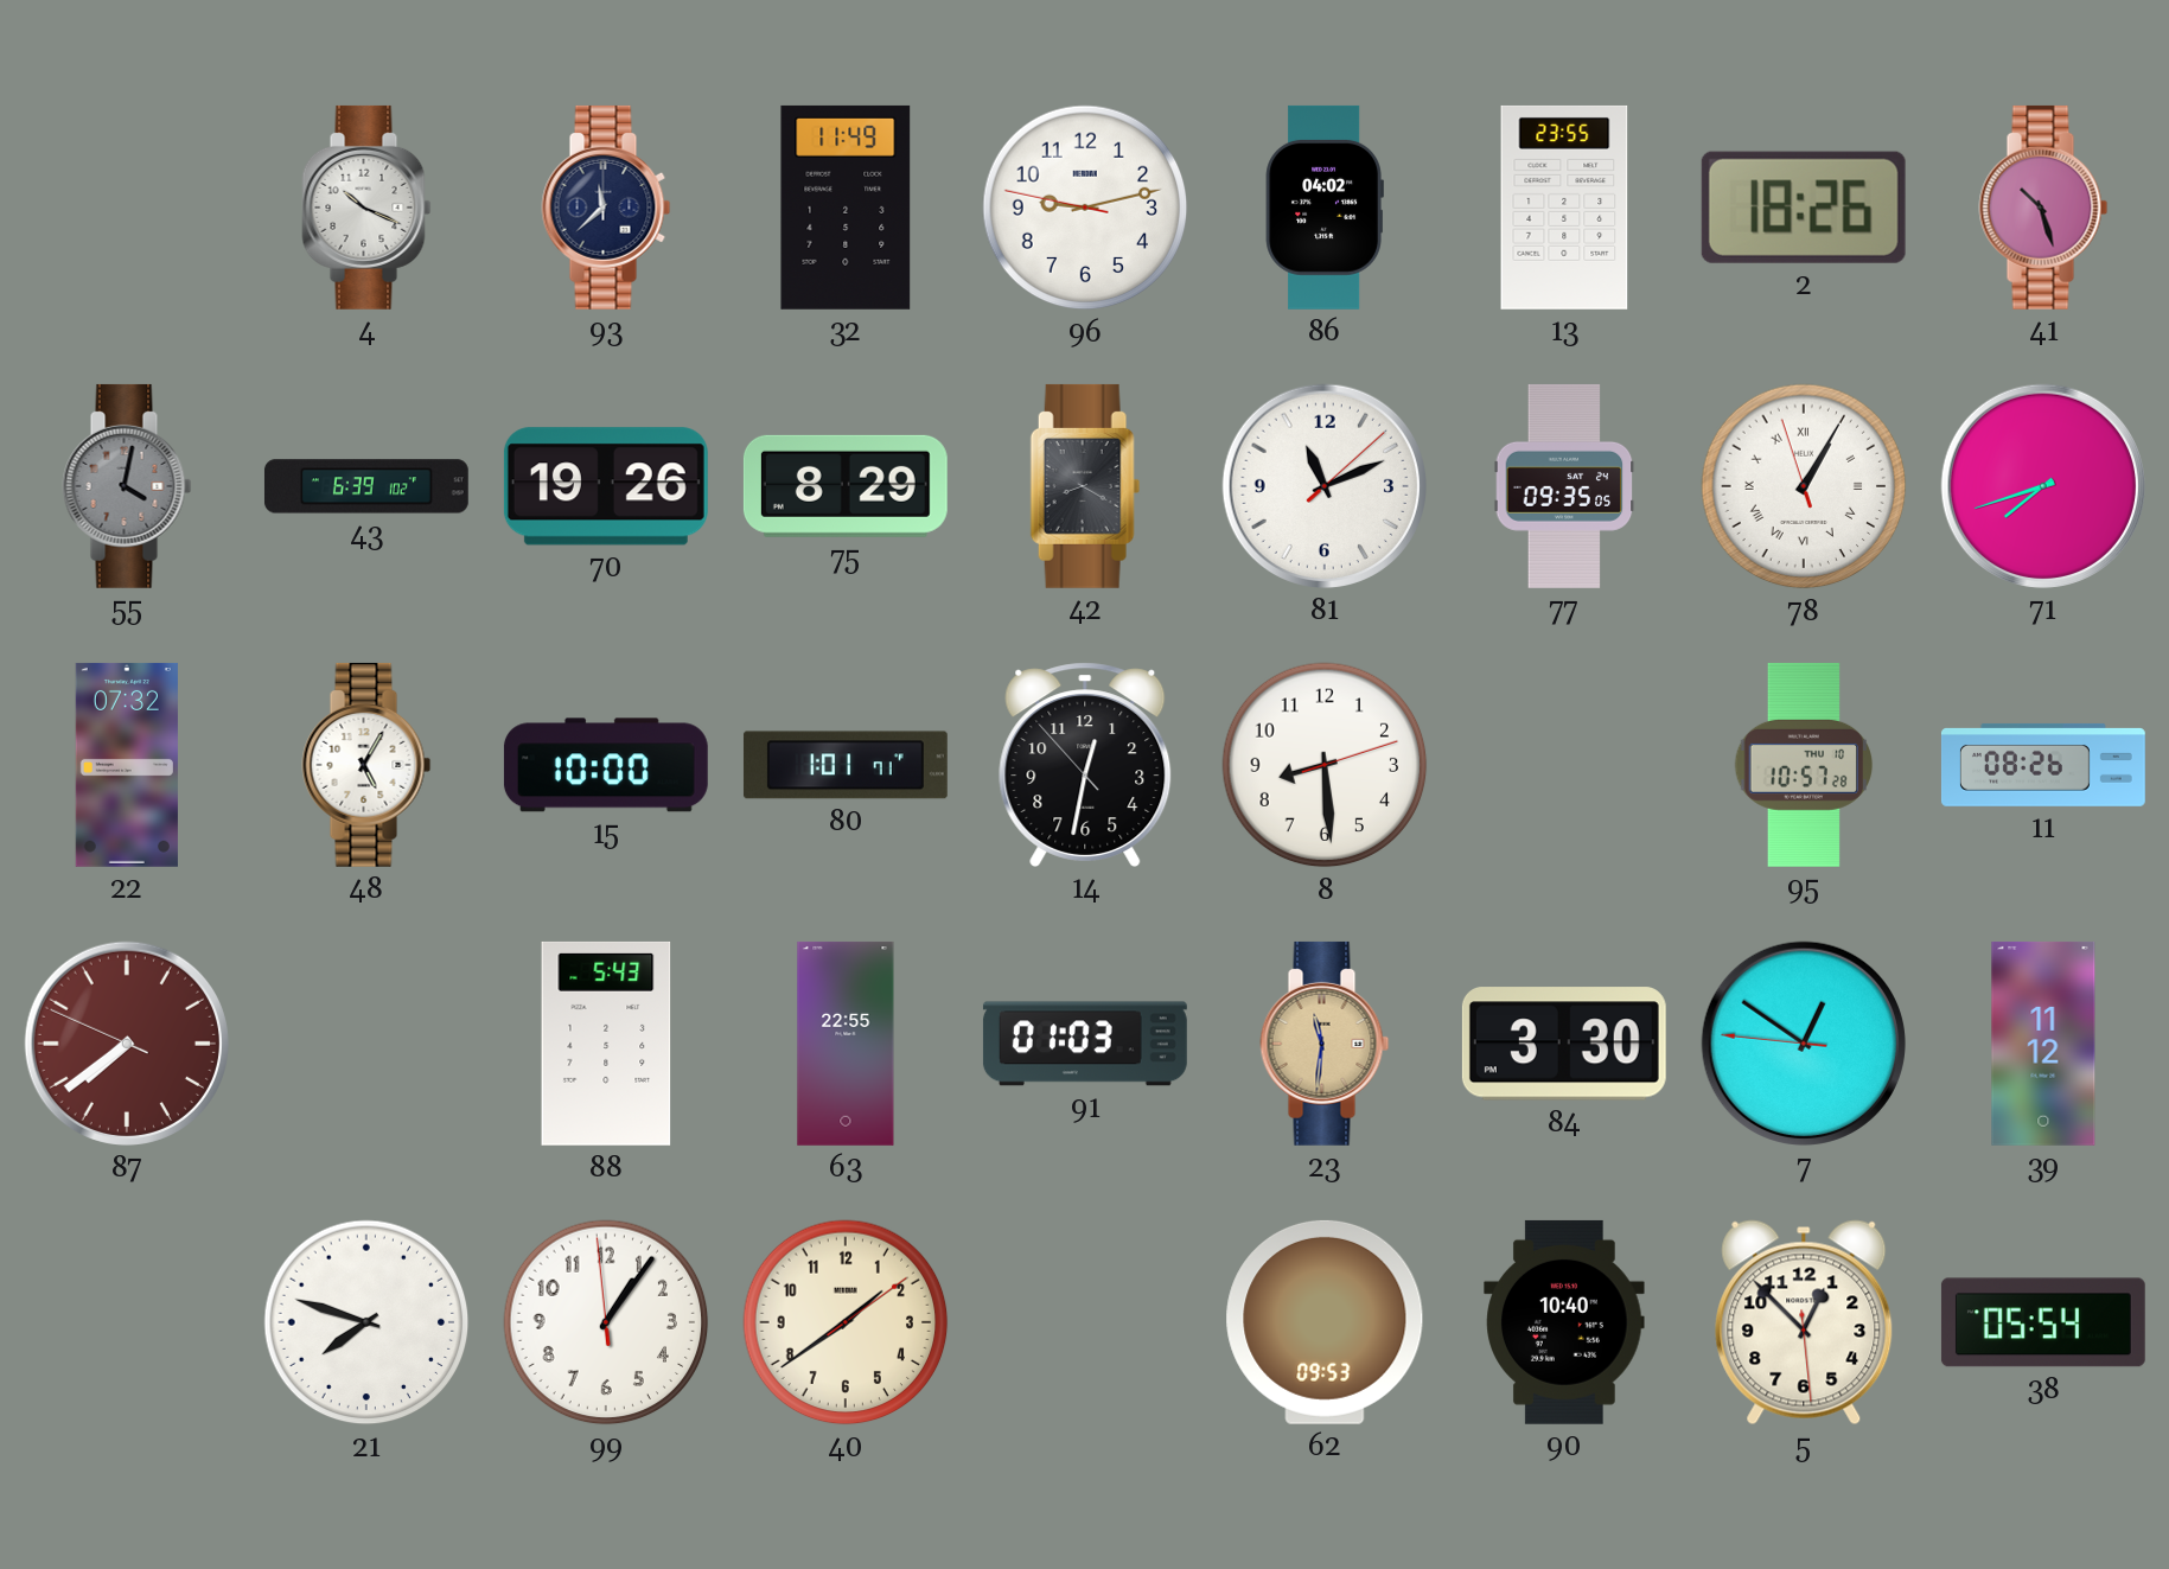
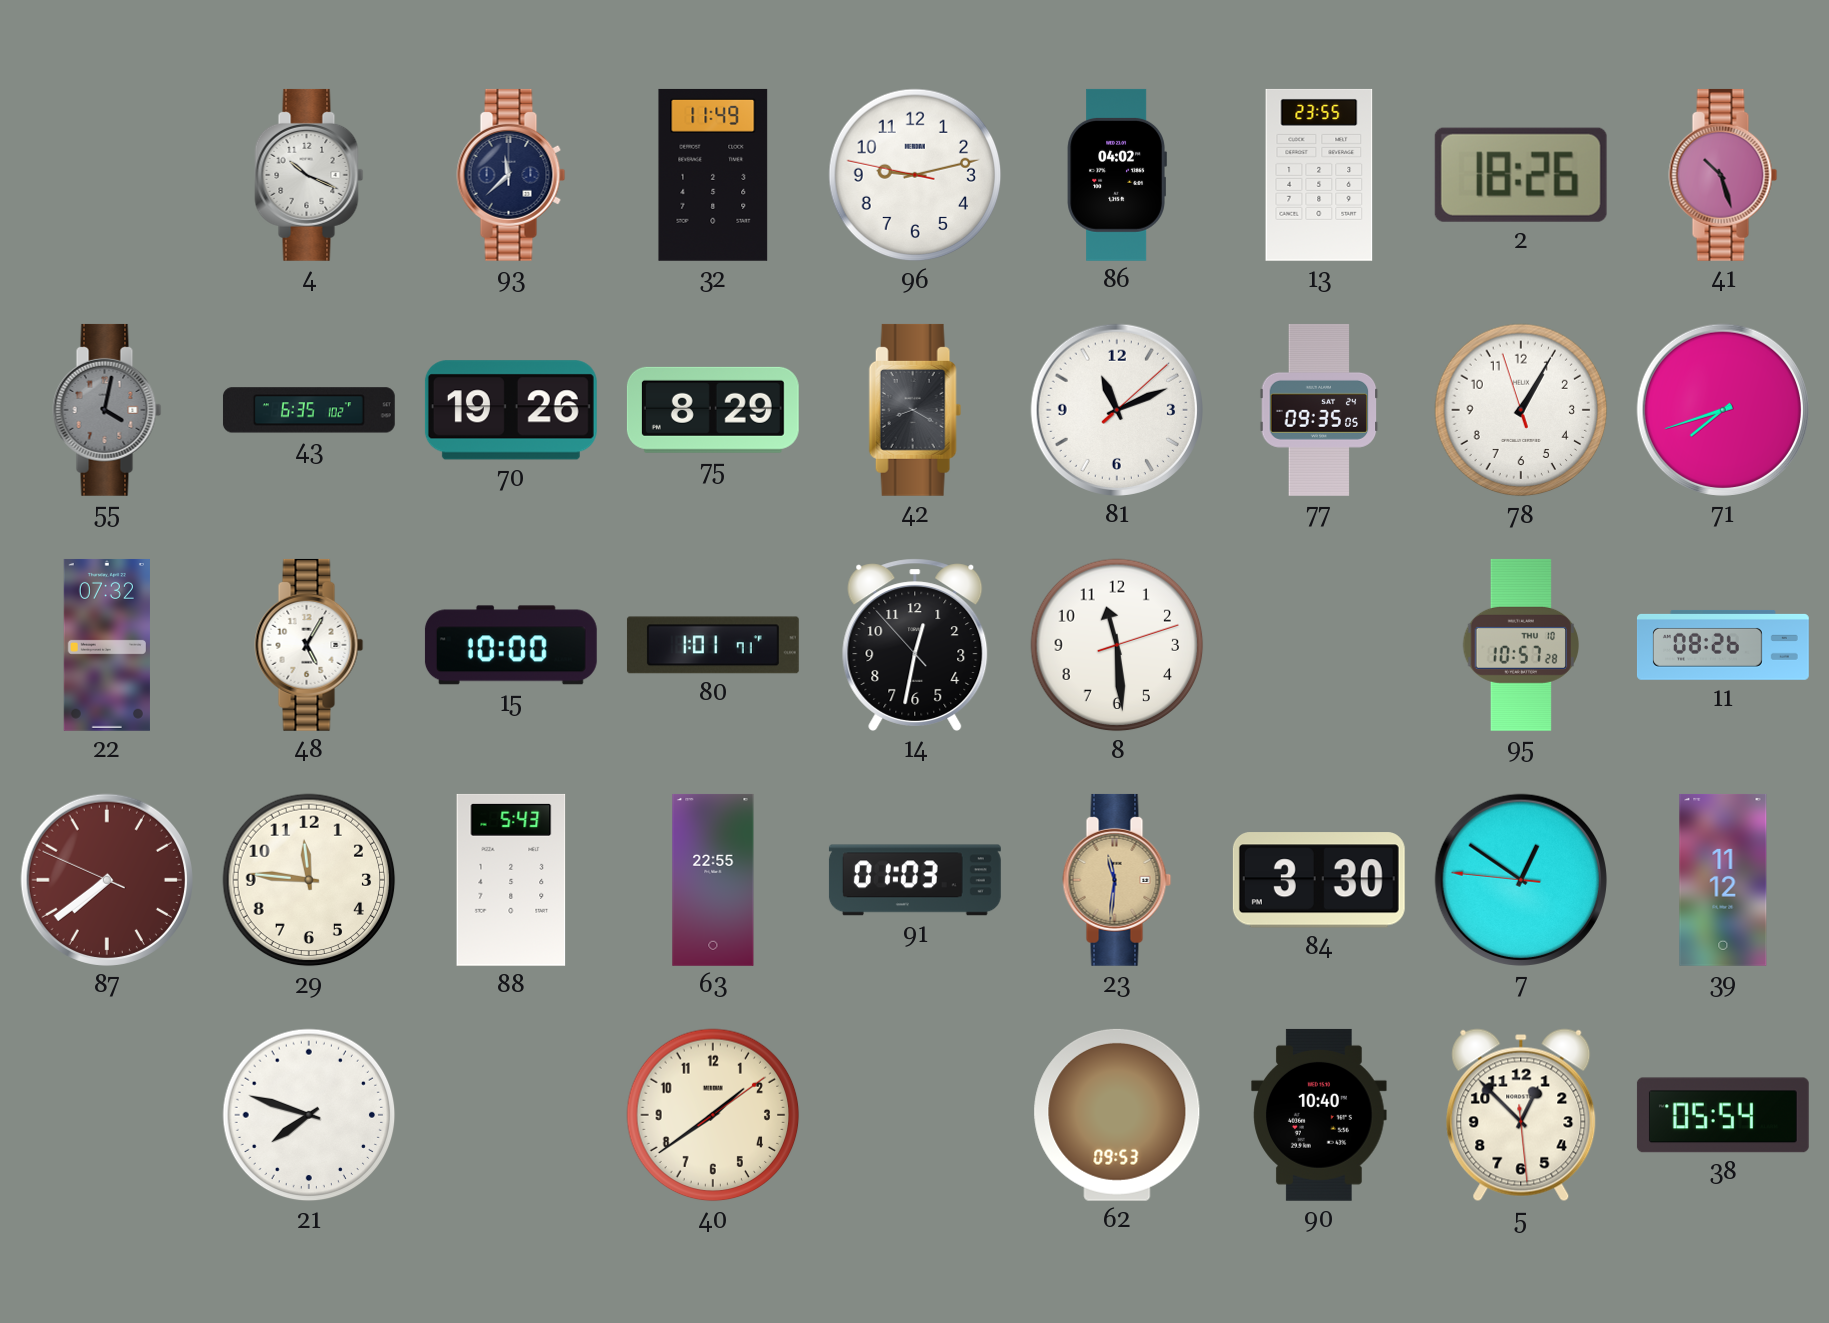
43: 6:39 -> 6:35 (309, 410)
78 numerals: Roman -> Arabic (1521, 410)
8: 8:29 -> 11:29 (1117, 645)
29: none -> 11:46 (309, 880)
99: 1:05 -> none (606, 1322)
